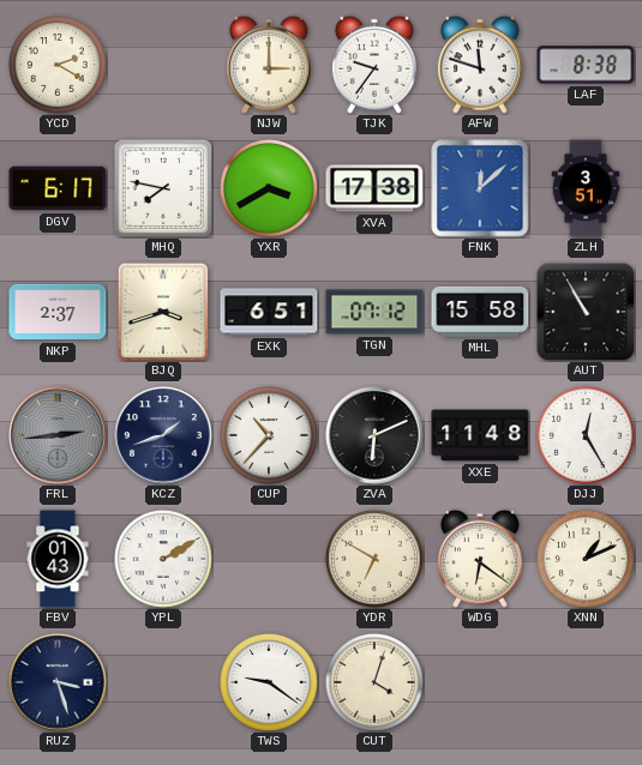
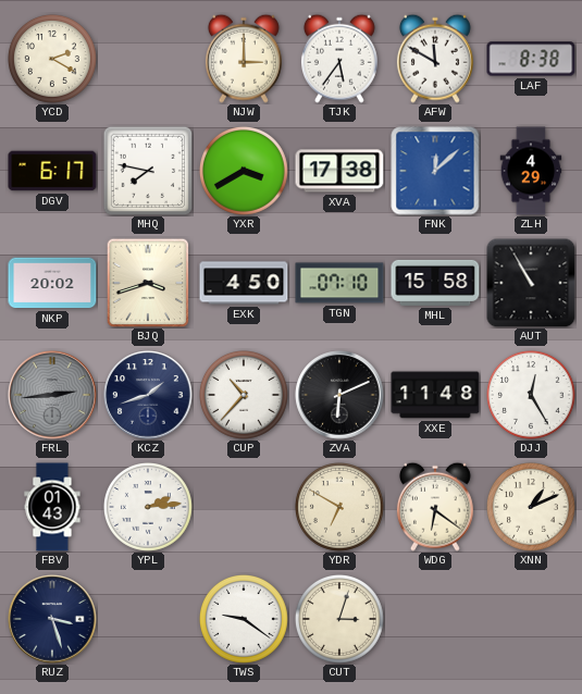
TJK: 9:36 -> 5:36 (339, 59)
AFW: 11:48 -> 11:50 (435, 59)
ZLH: 3:51 -> 4:29 (531, 171)
NKP: 2:37 -> 20:02 (52, 283)
EXK: 6:51 -> 4:50 (244, 283)
TGN: 07:12 -> 07:10 (339, 283)
YPL: 2:10 -> 2:14 (148, 507)
CUT: 4:03 -> 3:03 (339, 619)
